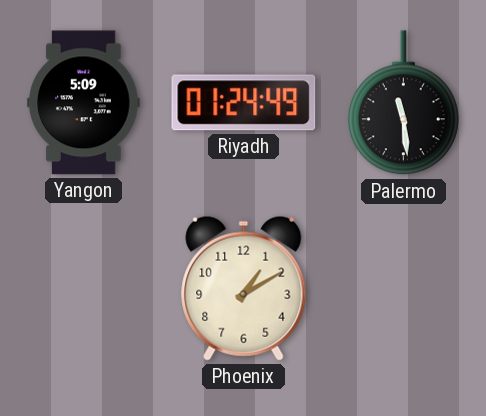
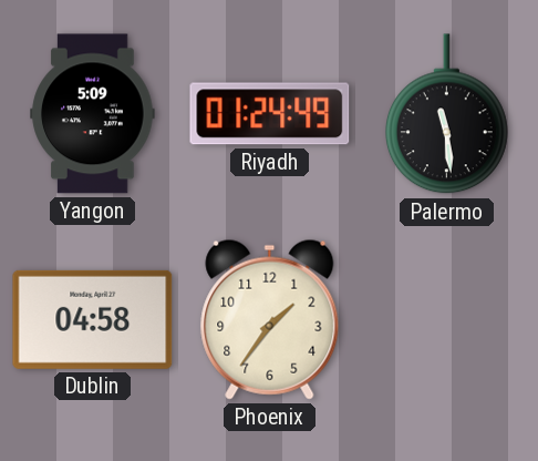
Dublin: none -> 04:58 (93, 319)
Phoenix: 1:10 -> 1:36 (270, 319)
